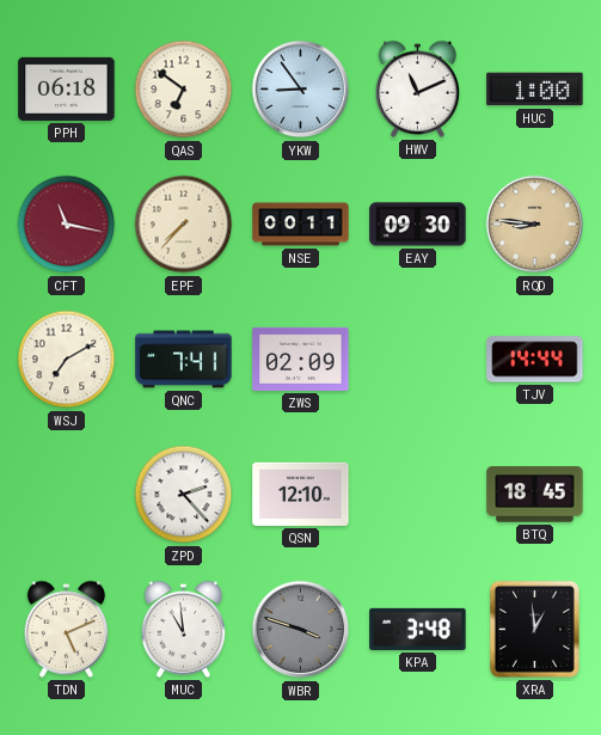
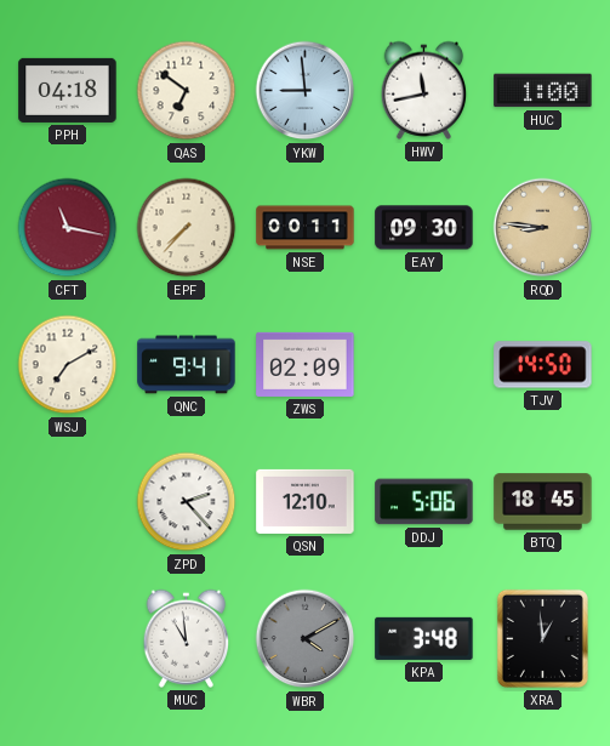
PPH: 06:18 -> 04:18 (68, 90)
YKW: 8:54 -> 8:59 (306, 91)
HWV: 11:11 -> 11:43 (424, 90)
QNC: 7:41 -> 9:41 (187, 365)
TJV: 14:44 -> 14:50 (543, 365)
DDJ: none -> 5:06 (424, 502)
TDN: 5:11 -> none (67, 629)
WBR: 3:48 -> 4:10 (306, 639)
